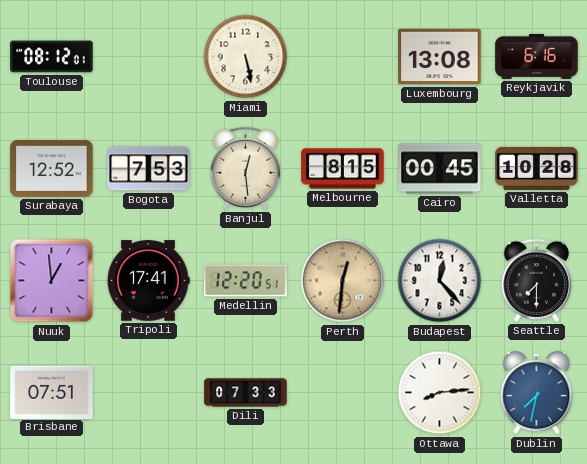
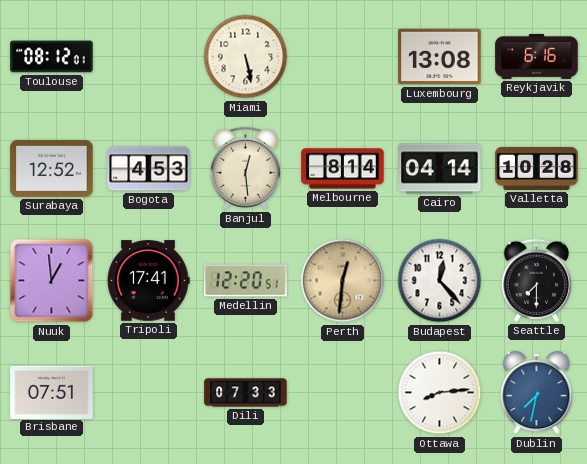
Bogota: 7:53 -> 4:53 (149, 169)
Melbourne: 8:15 -> 8:14 (343, 169)
Cairo: 00:45 -> 04:14 (440, 169)
